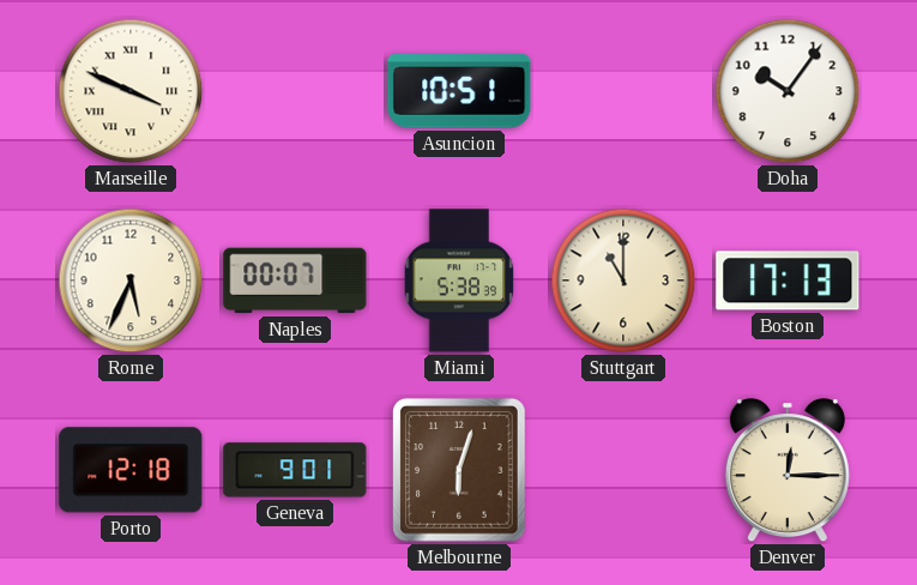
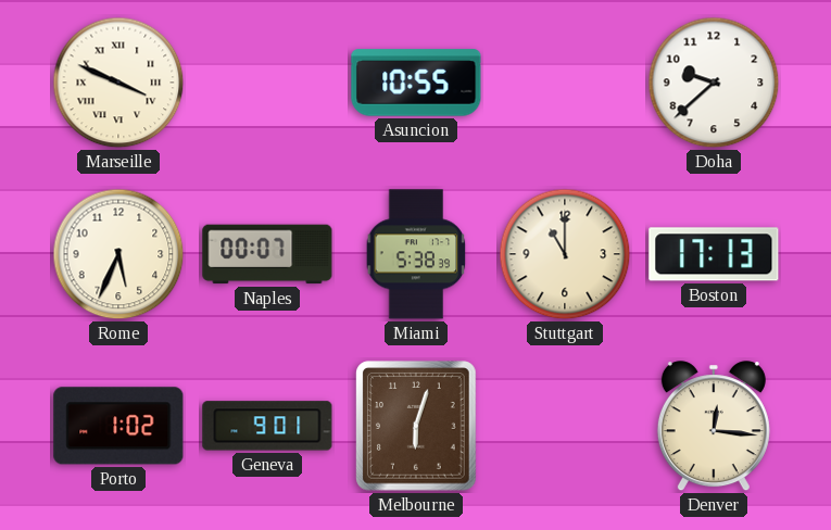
Asuncion: 10:51 -> 10:55 (416, 83)
Doha: 10:06 -> 9:38 (714, 83)
Porto: 12:18 -> 1:02 (118, 426)
Denver: 12:15 -> 12:16 (714, 427)
